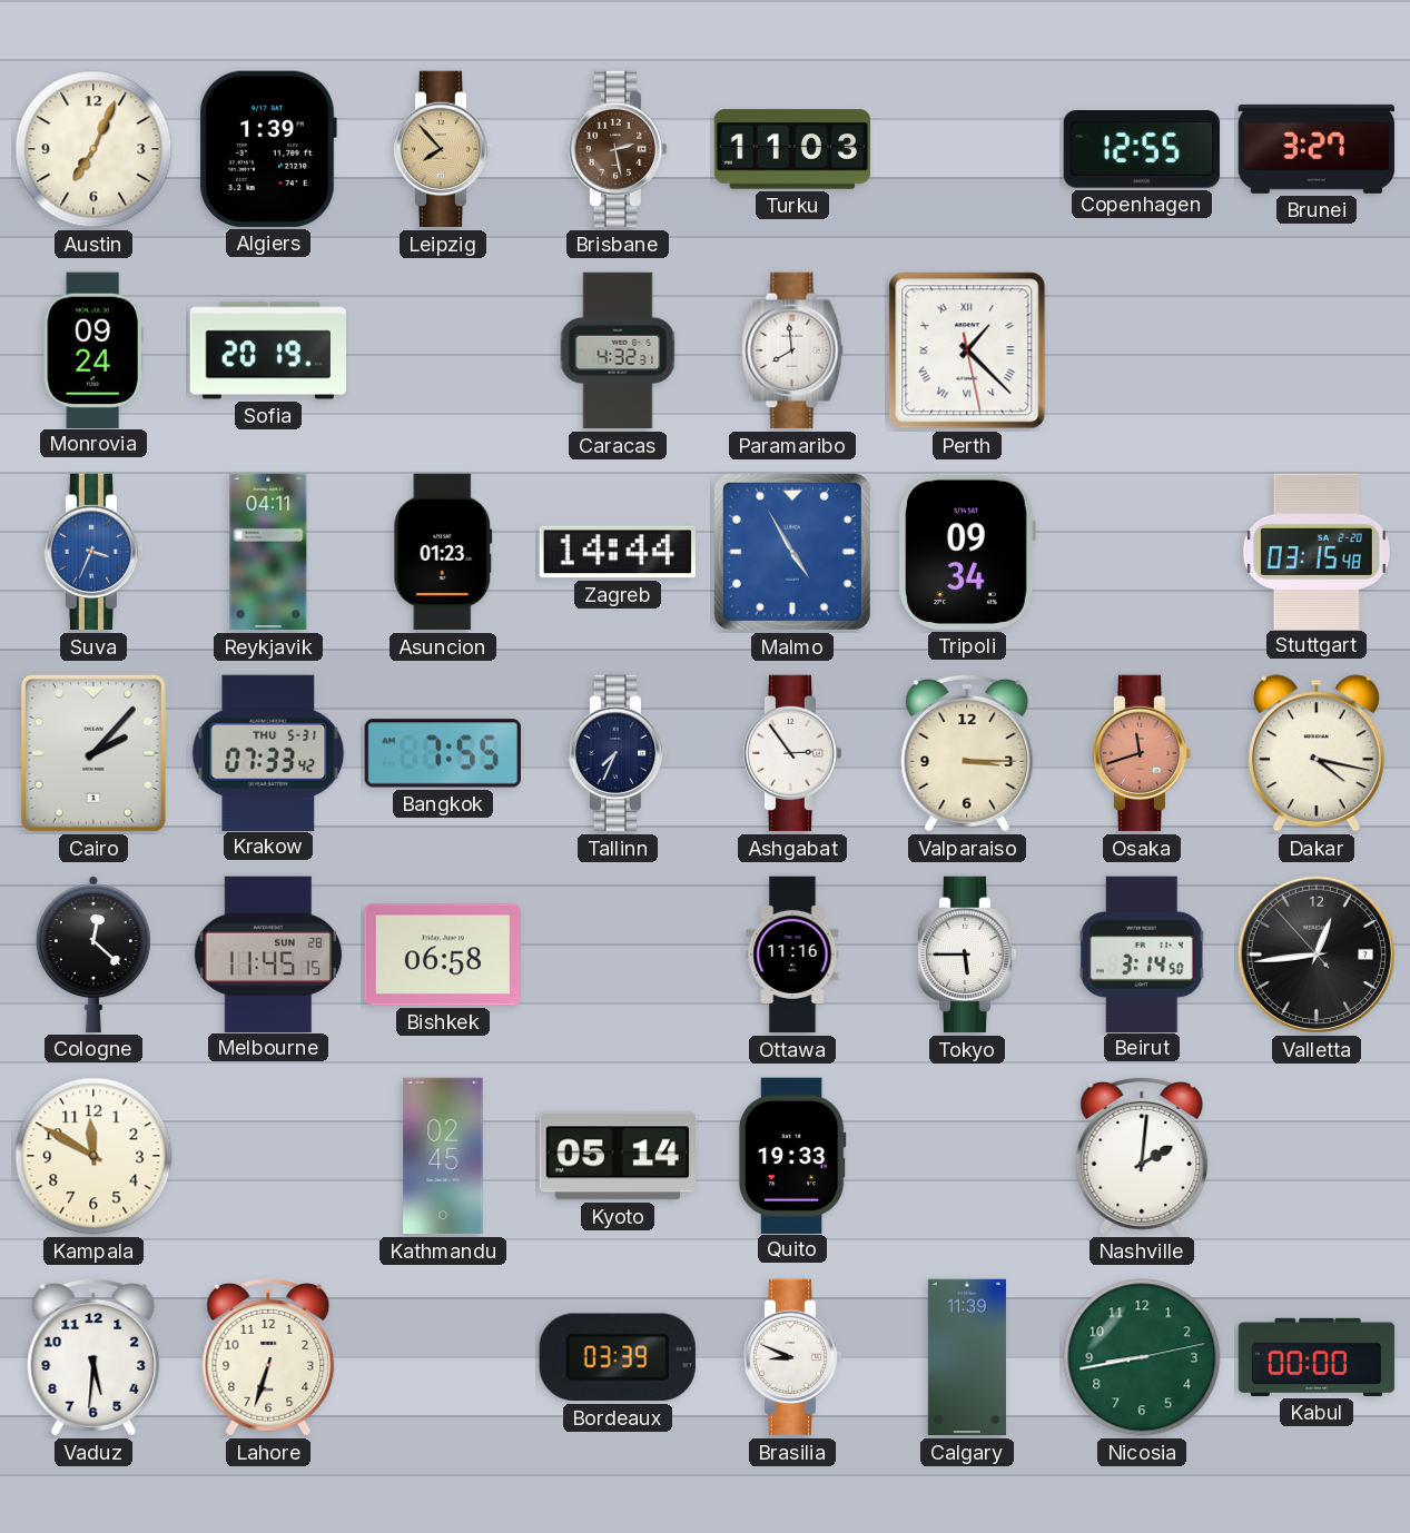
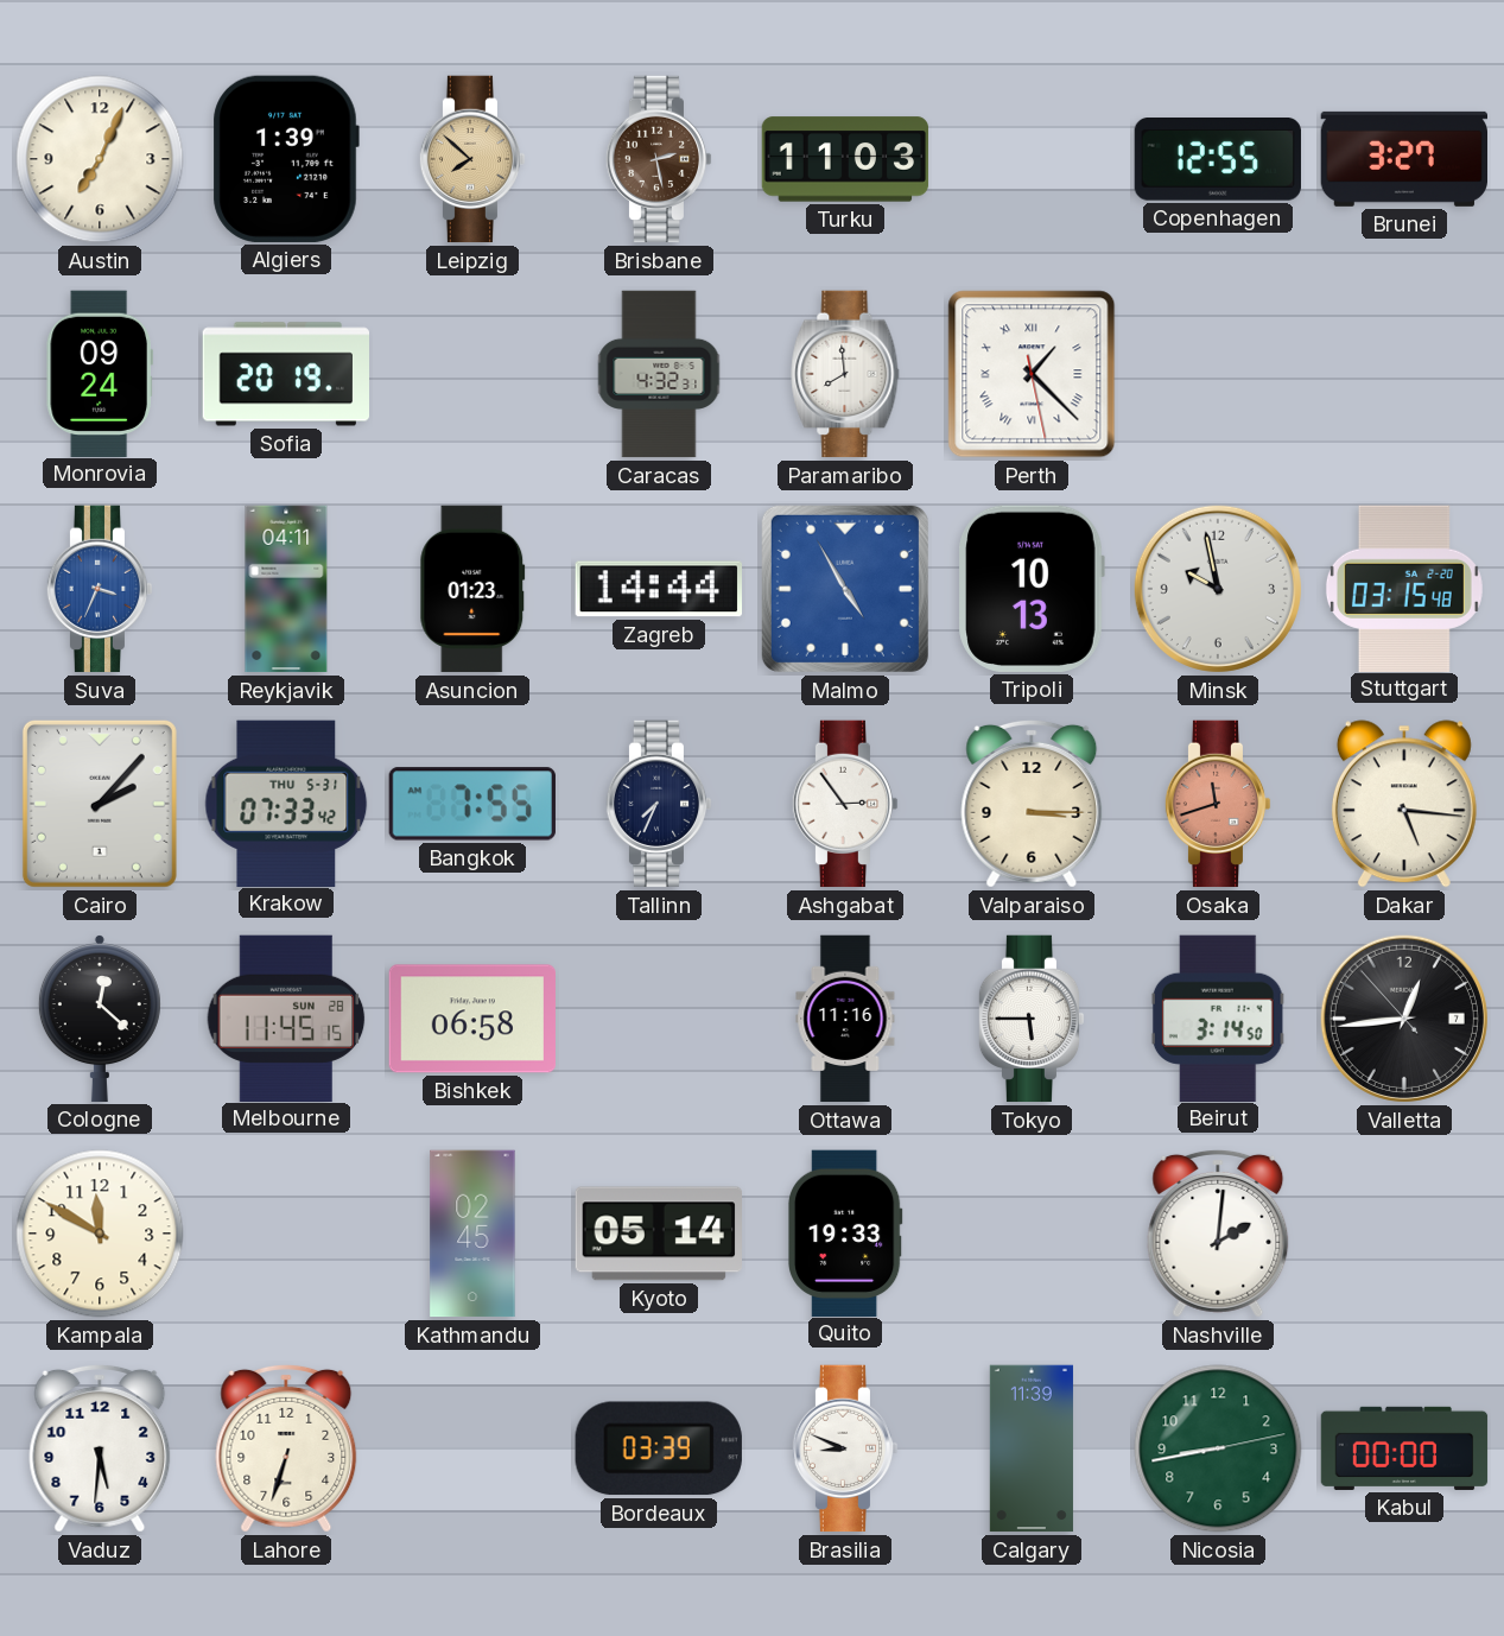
Leipzig: 7:53 -> 7:52 (472, 159)
Tripoli: 09:34 -> 10:13 (1032, 589)
Minsk: none -> 9:58 (1218, 589)
Dakar: 4:17 -> 5:16 (1404, 804)
